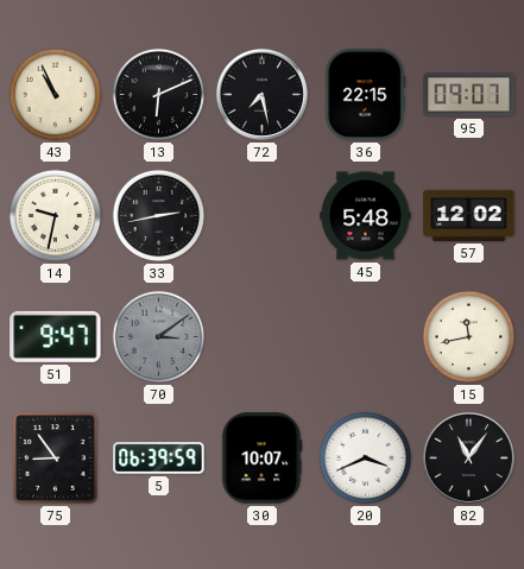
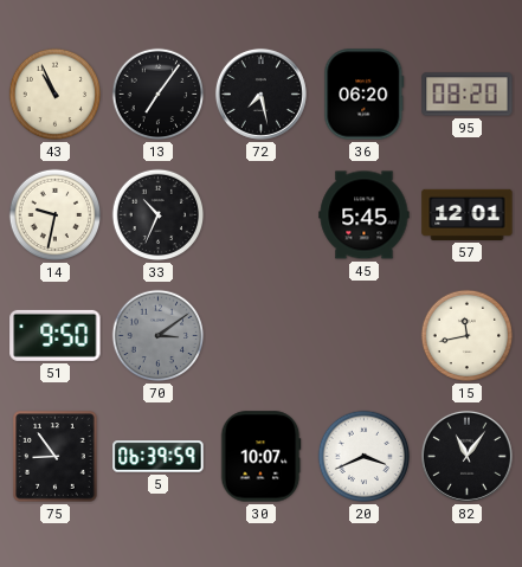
13: 6:11 -> 7:06 (159, 95)
36: 22:15 -> 06:20 (365, 95)
95: 09:07 -> 08:20 (468, 95)
33: 2:43 -> 10:34 (159, 215)
45: 5:48 -> 5:45 (365, 215)
57: 12:02 -> 12:01 (468, 214)
51: 9:47 -> 9:50 (56, 335)
